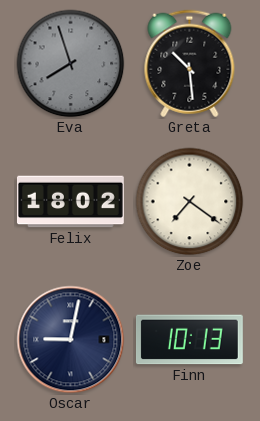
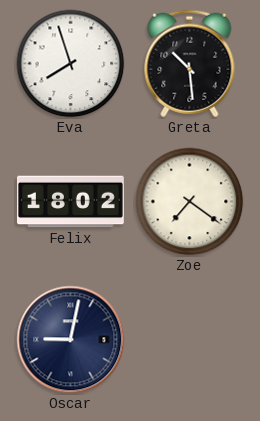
Eva dial: grey -> white (71, 64)
Finn: 10:13 -> none (189, 340)
